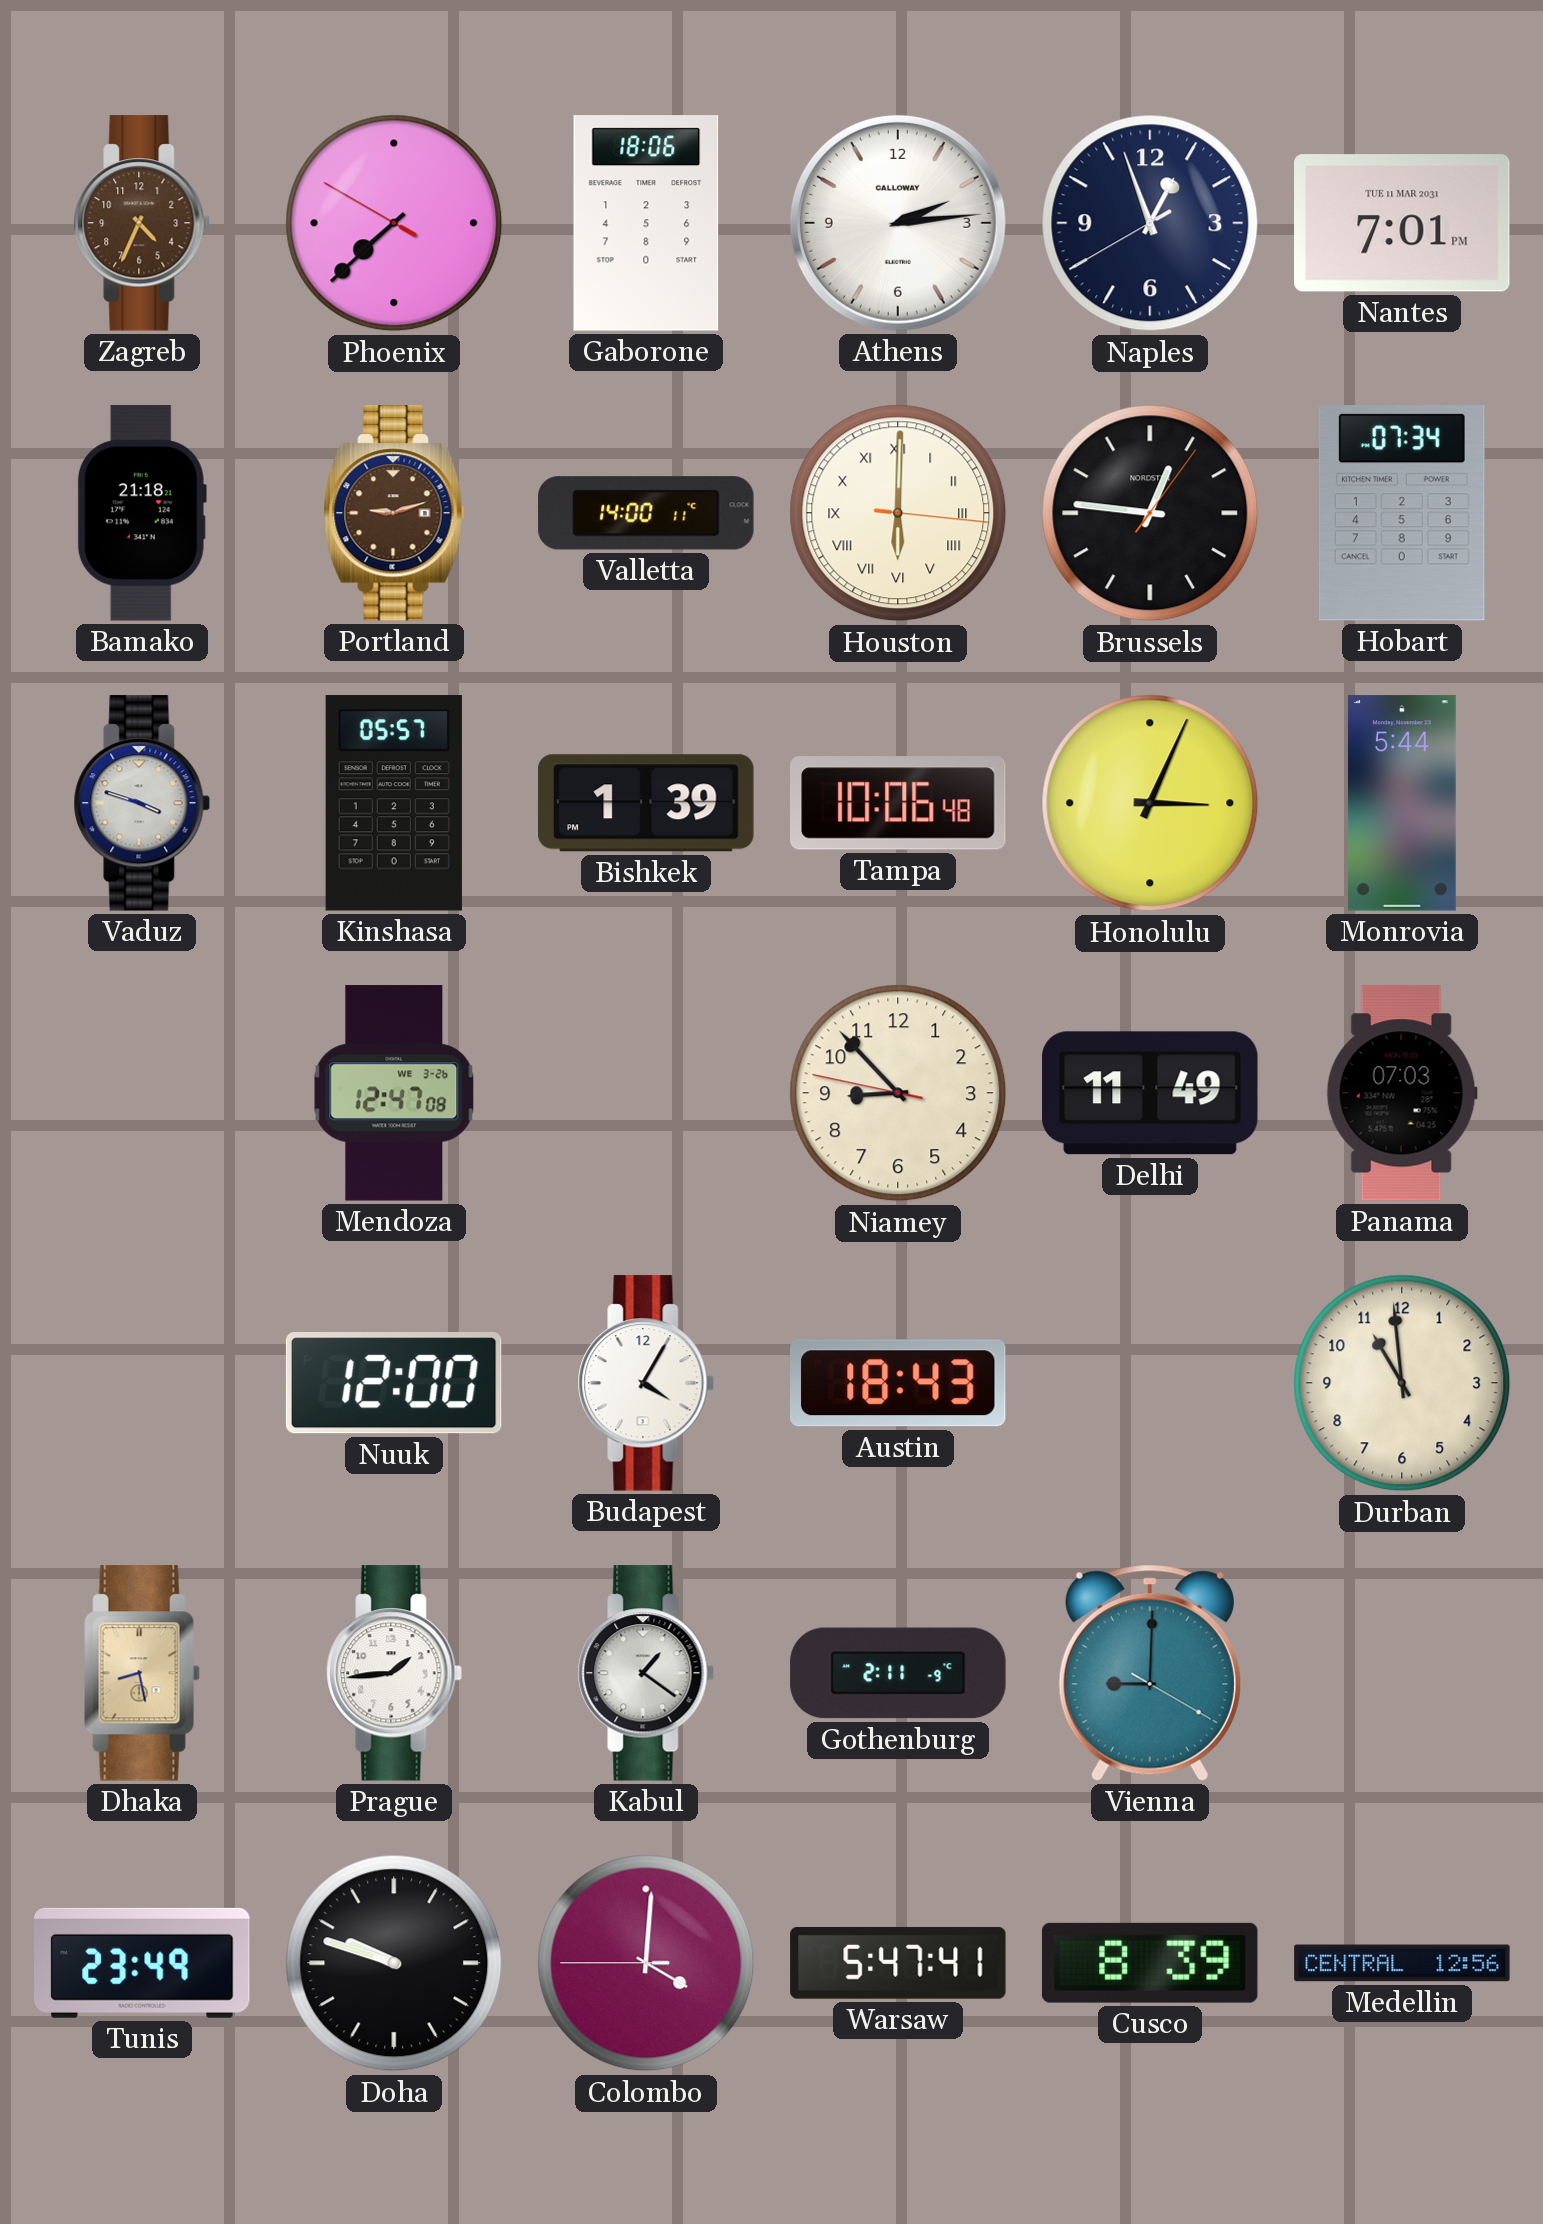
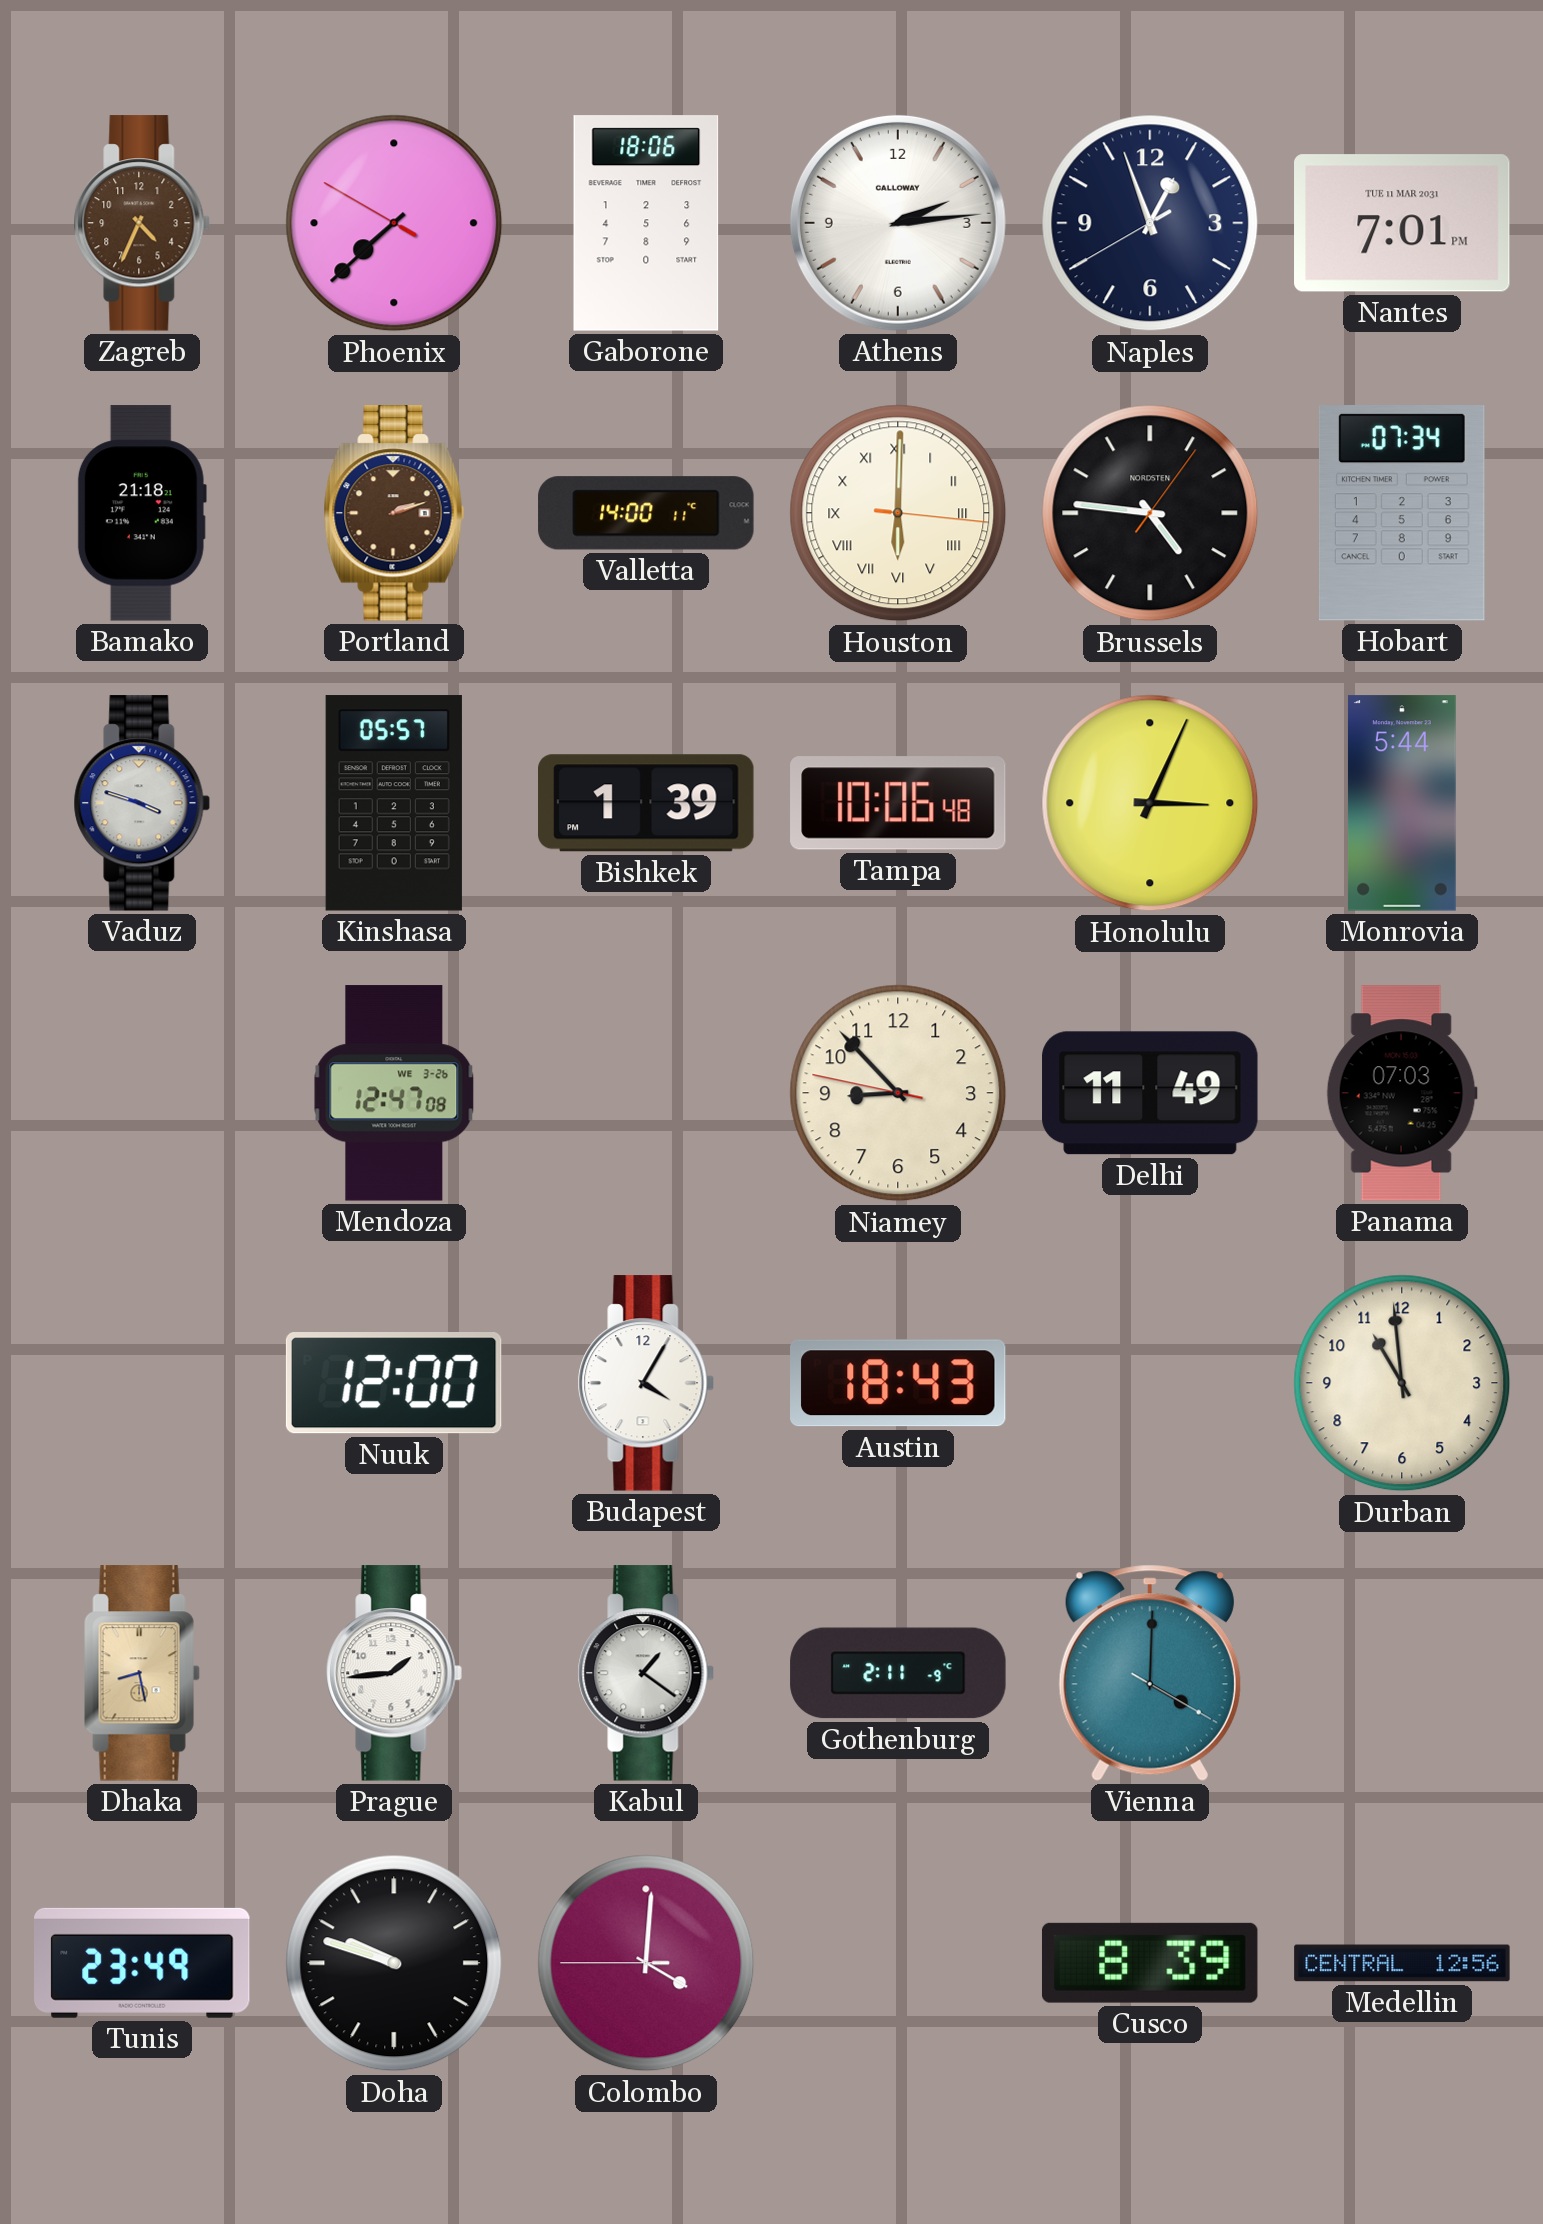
Portland: 9:12 -> 2:12 (394, 513)
Brussels: 12:46 -> 4:46 (1150, 513)
Vienna: 9:00 -> 4:00 (1150, 1673)
Warsaw: 5:47 -> none (898, 1963)
